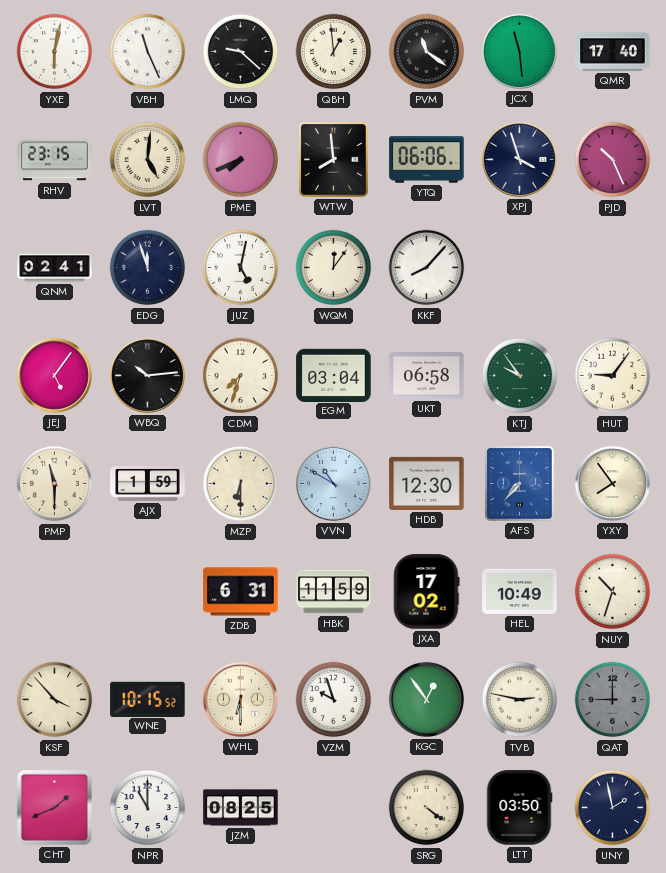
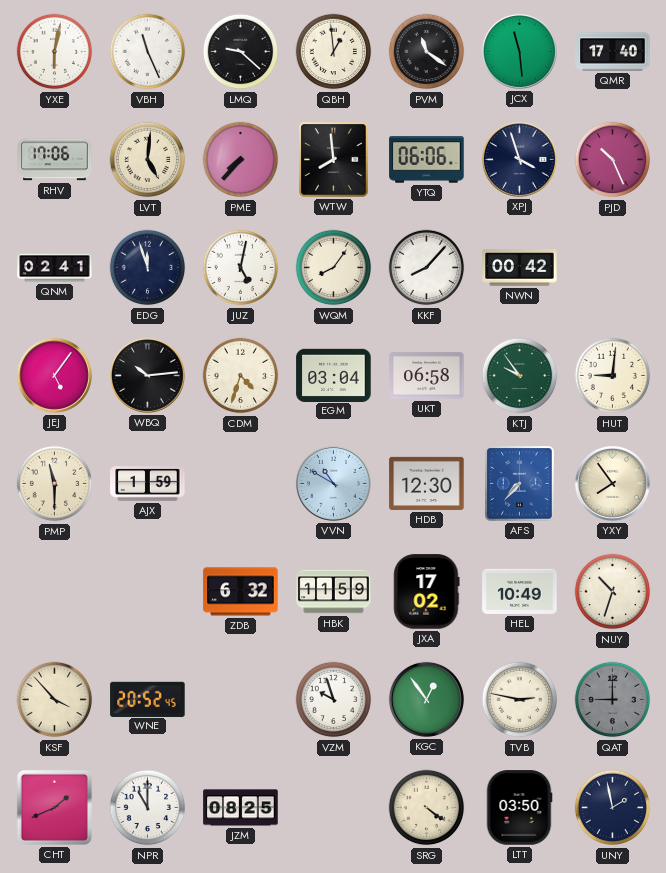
RHV: 23:15 -> 17:06 (55, 160)
PME: 7:41 -> 7:37 (241, 160)
WQM: 12:06 -> 8:06 (334, 268)
NWN: none -> 00:42 (520, 268)
CDM: 7:33 -> 4:33 (241, 376)
HUT: 9:06 -> 9:01 (613, 376)
MZP: 6:30 -> none (241, 484)
ZDB: 6:31 -> 6:32 (241, 592)
WNE: 10:15 -> 20:52 (148, 699)
WHL: 6:30 -> none (240, 699)
